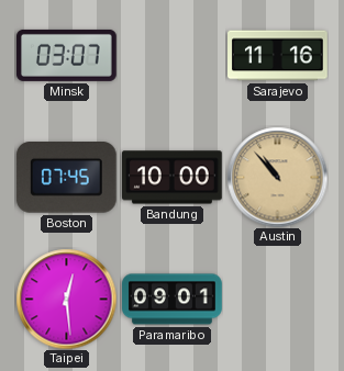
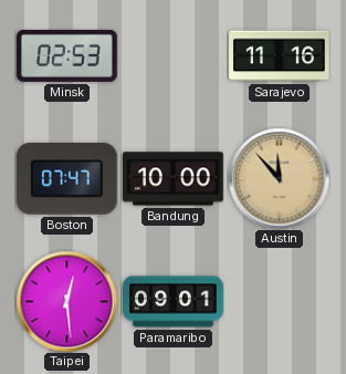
Minsk: 03:07 -> 02:53 (67, 55)
Boston: 07:45 -> 07:47 (66, 179)
Austin: 10:53 -> 11:53 (279, 178)
